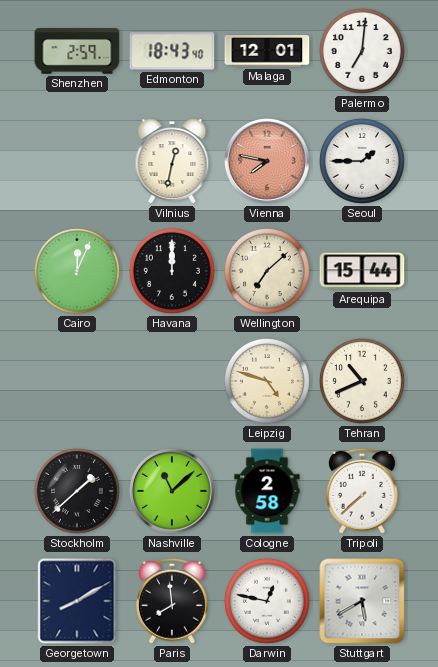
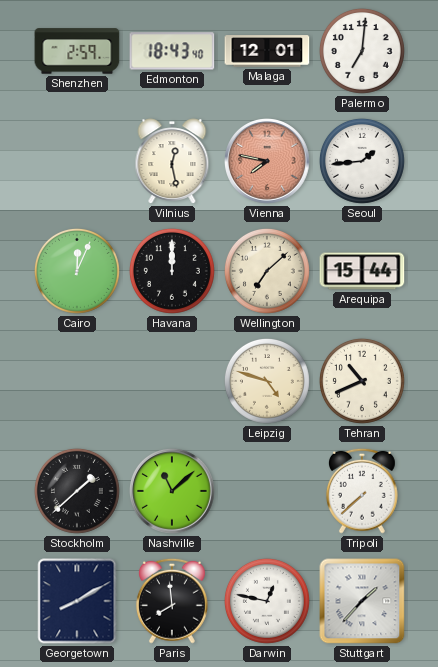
Vilnius: 12:32 -> 12:28 (172, 161)
Seoul: 1:45 -> 1:44 (362, 161)
Cologne: 2:58 -> none (267, 491)
Stuttgart: 5:40 -> 1:37 (362, 601)
